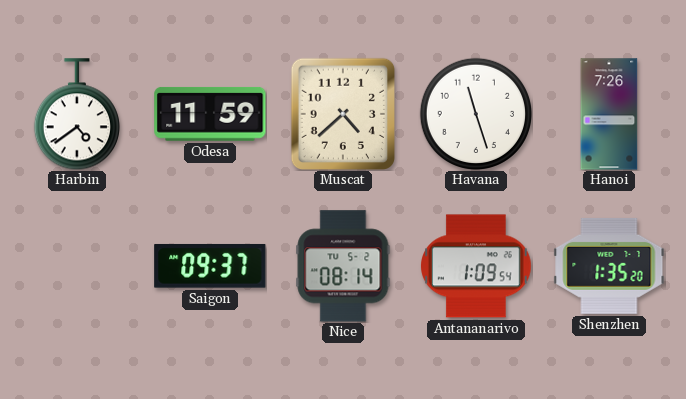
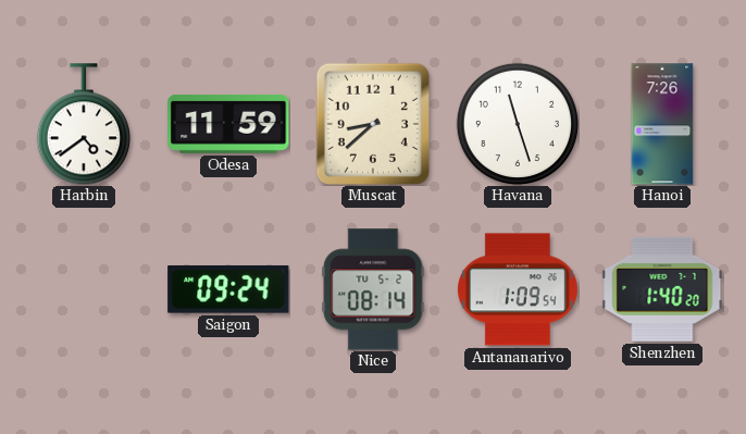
Muscat: 4:38 -> 8:38 (372, 123)
Saigon: 09:37 -> 09:24 (228, 289)
Shenzhen: 1:35 -> 1:40 (662, 289)
